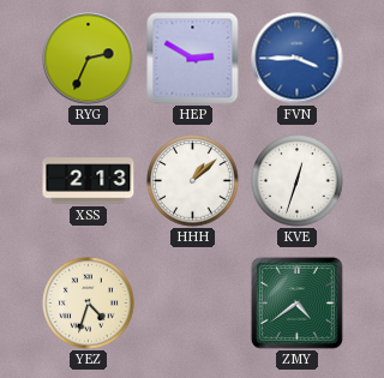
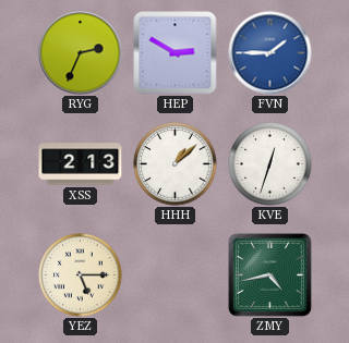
FVN: 3:45 -> 1:45 (270, 53)
YEZ: 4:33 -> 5:15 (81, 275)
ZMY: 4:39 -> 4:43 (269, 274)
